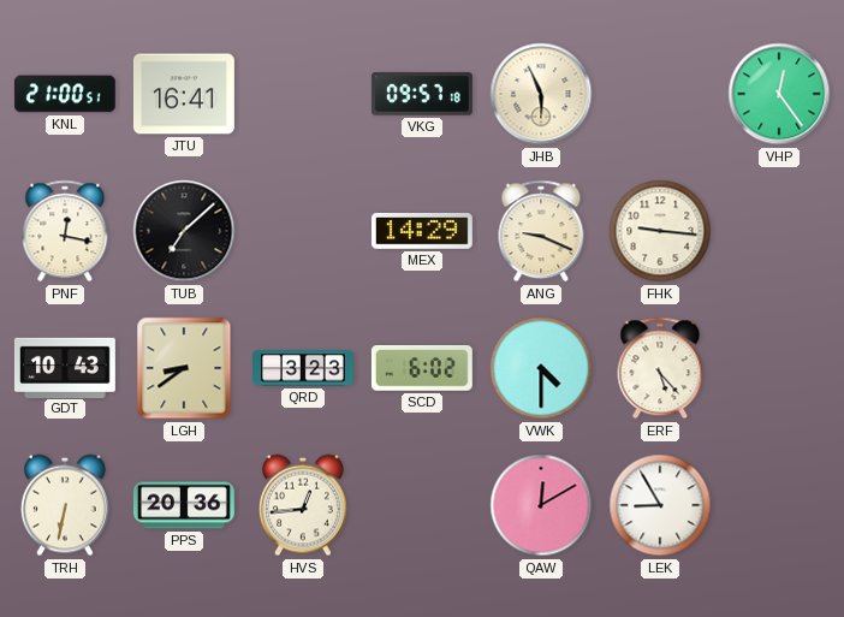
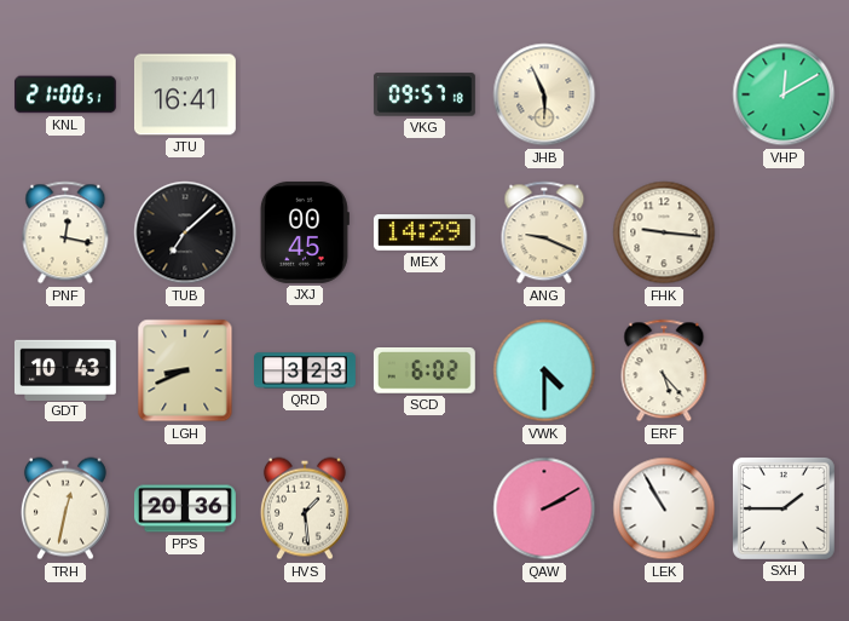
VHP: 12:24 -> 12:10 (784, 94)
JXJ: none -> 00:45 (305, 232)
LGH: 8:39 -> 8:41 (185, 370)
TRH: 6:32 -> 12:32 (65, 508)
HVS: 12:44 -> 1:29 (305, 508)
QAW: 12:10 -> 2:10 (544, 508)
LEK: 8:55 -> 10:55 (664, 508)
SXH: none -> 1:45 (784, 508)
